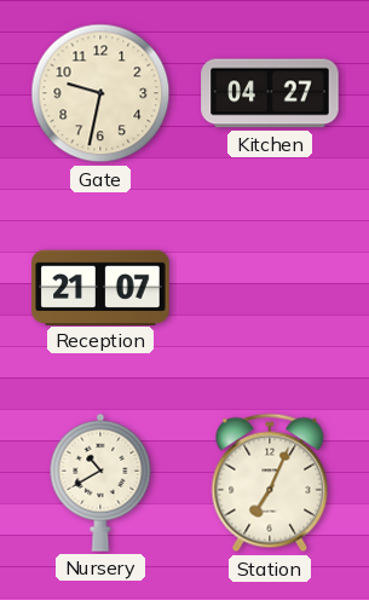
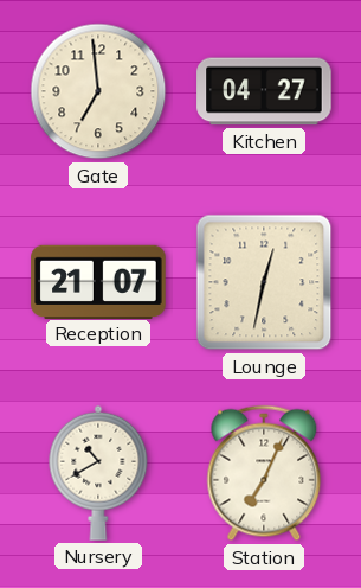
Gate: 9:32 -> 6:59 (98, 91)
Lounge: none -> 12:32 (264, 282)
